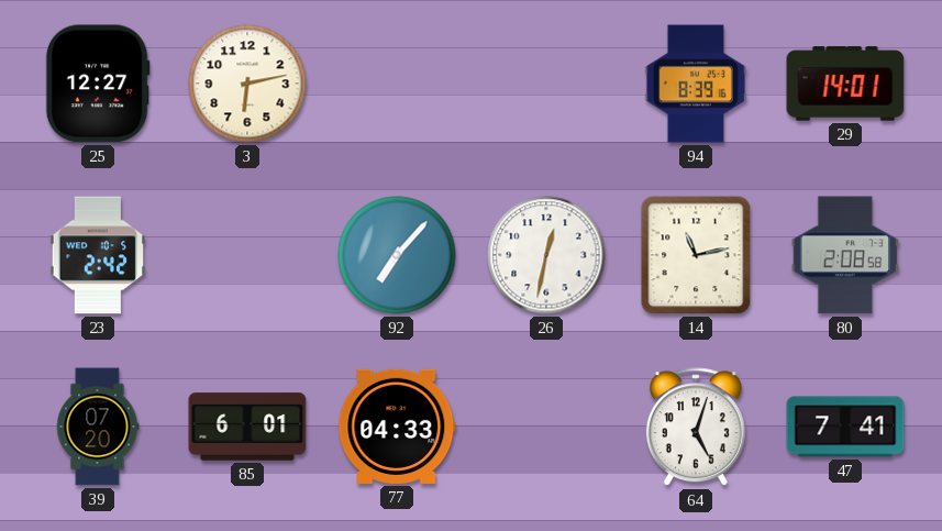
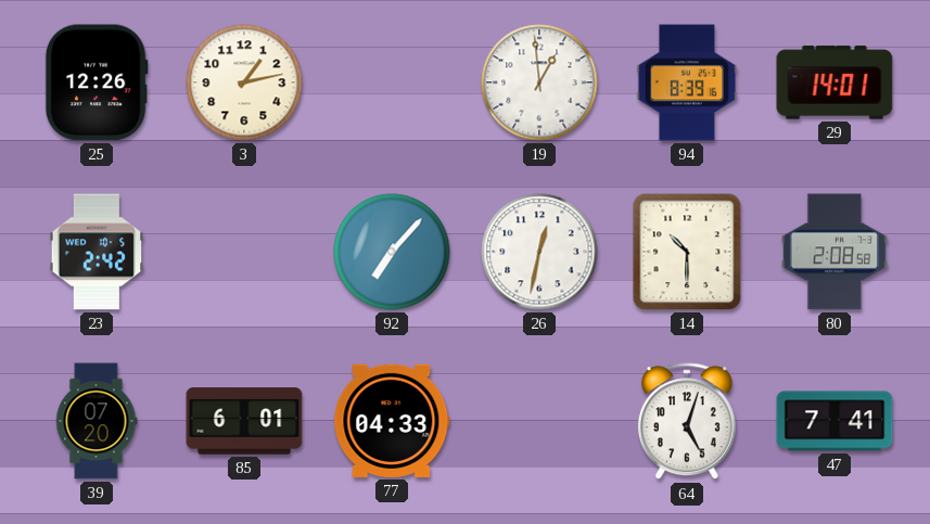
25: 12:27 -> 12:26 (97, 82)
3: 6:13 -> 1:13 (244, 82)
19: none -> 12:59 (539, 82)
14: 11:13 -> 10:30 (687, 252)
